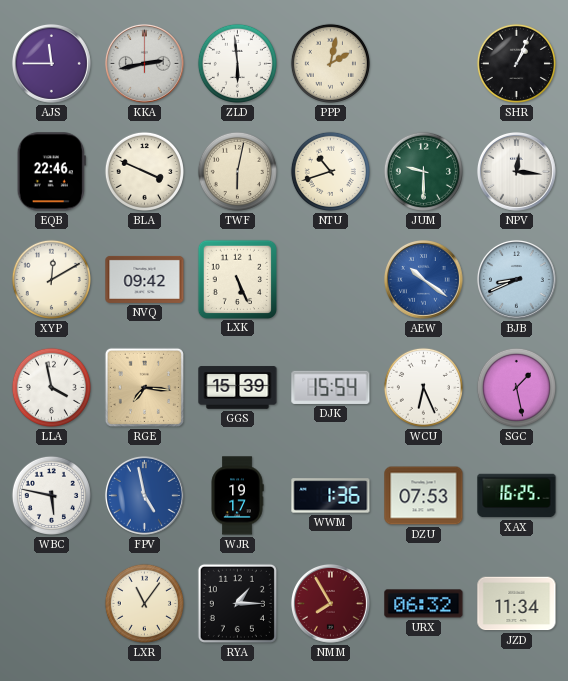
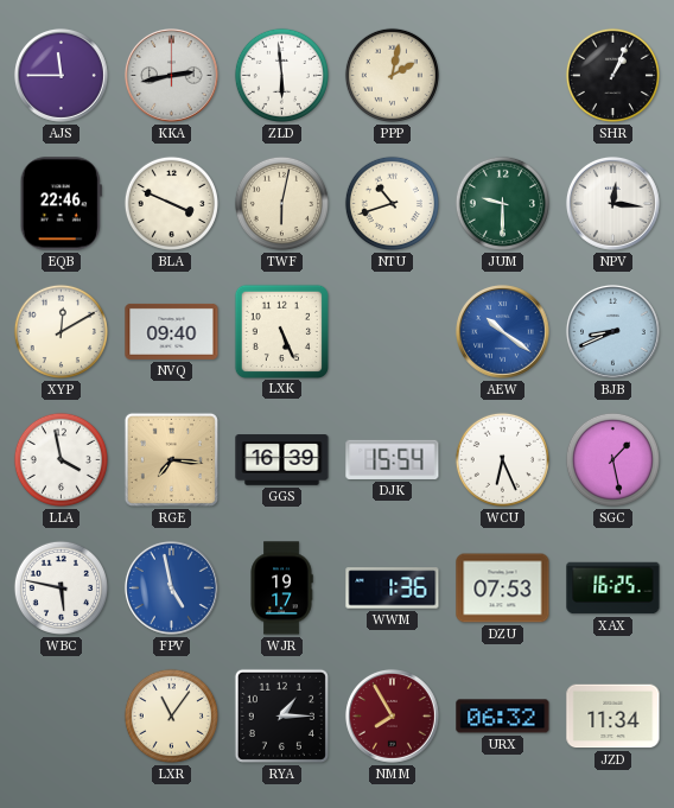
NVQ: 09:42 -> 09:40 (172, 331)
GGS: 15:39 -> 16:39 (282, 460)
